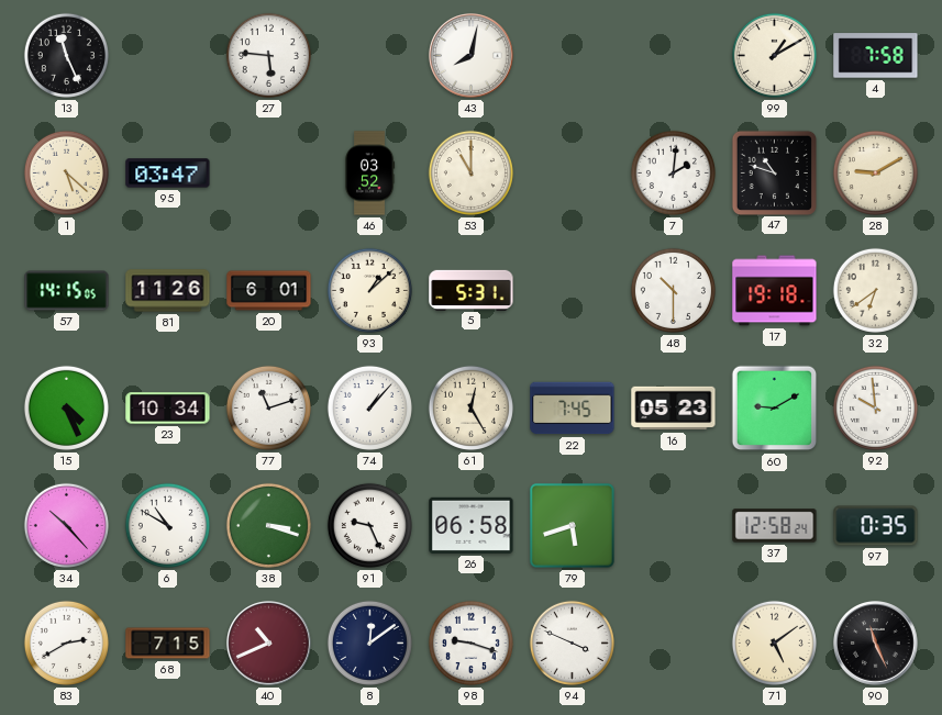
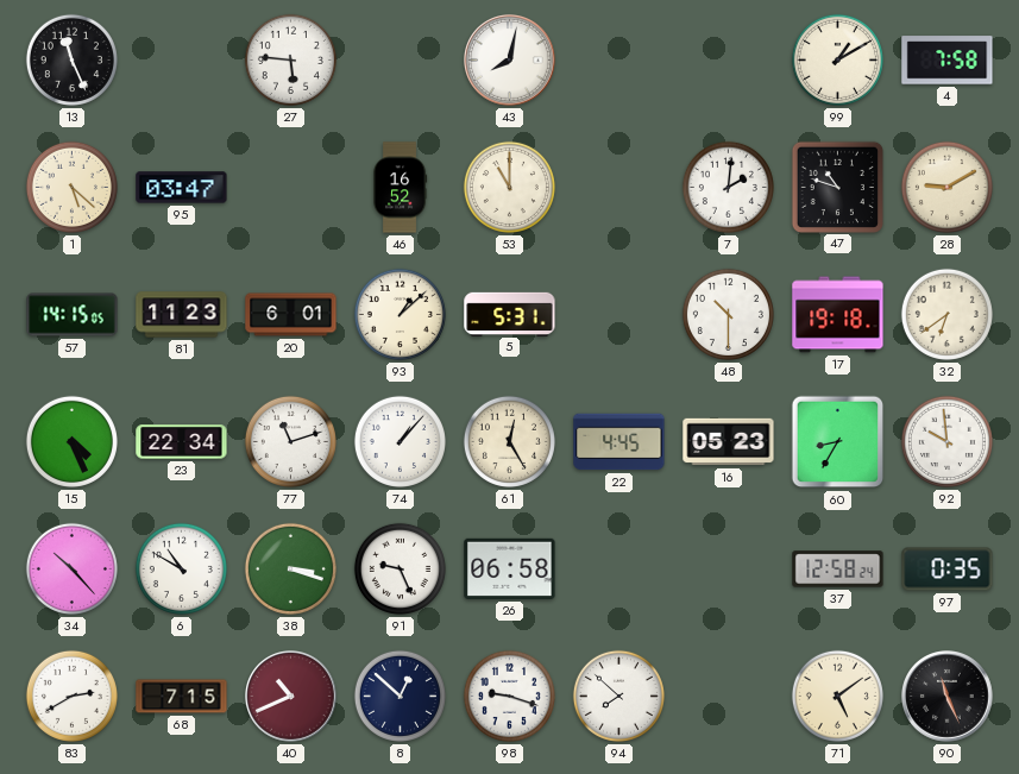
46: 03:52 -> 16:52 (400, 188)
81: 11:26 -> 11:23 (182, 315)
23: 10:34 -> 22:34 (182, 442)
22: 7:45 -> 4:45 (619, 442)
60: 9:10 -> 8:35 (838, 442)
79: 5:42 -> none (572, 525)
8: 12:09 -> 12:52 (400, 696)
94: 3:49 -> 7:52 (618, 696)
